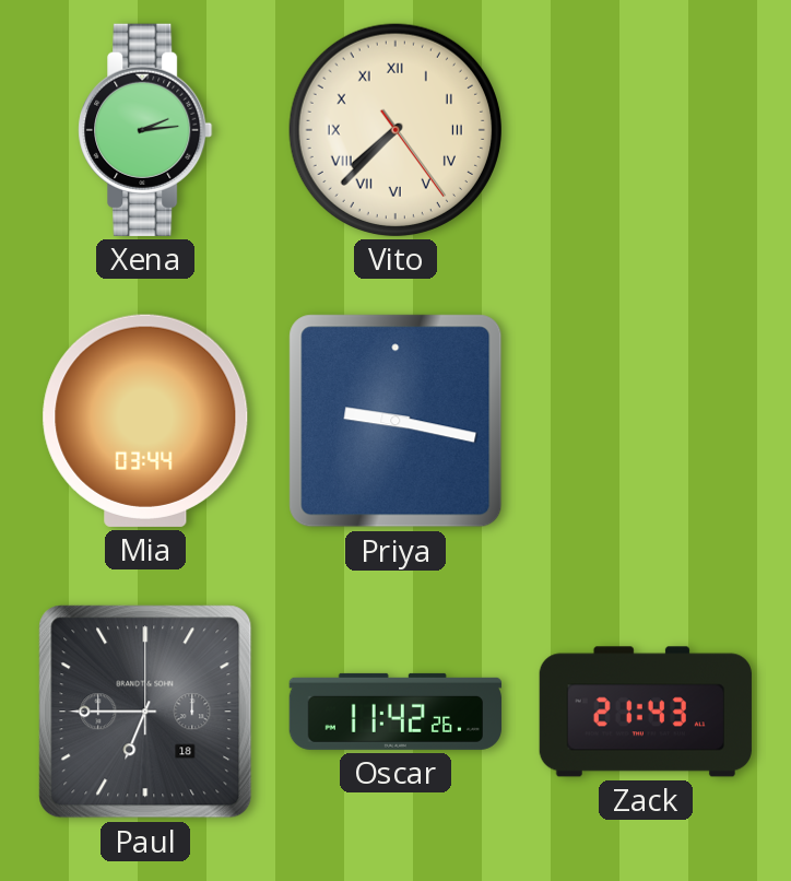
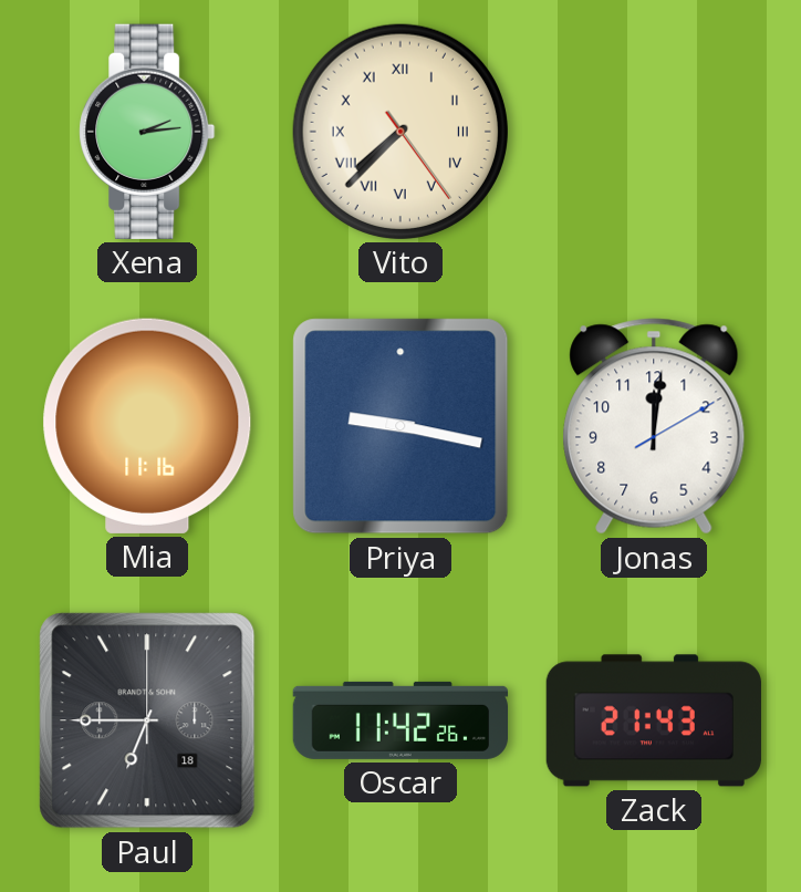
Mia: 03:44 -> 11:16 (147, 426)
Jonas: none -> 12:01 (654, 426)
